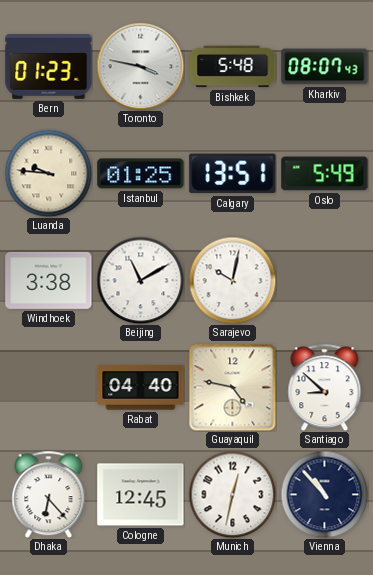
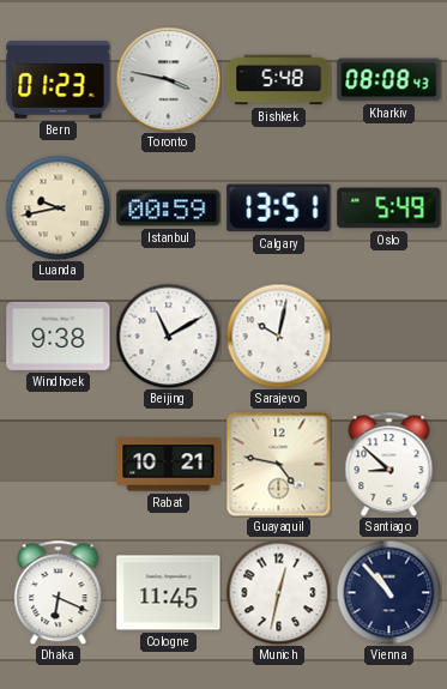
Kharkiv: 08:07 -> 08:08 (389, 80)
Luanda: 9:46 -> 9:43 (58, 207)
Istanbul: 01:25 -> 00:59 (169, 208)
Windhoek: 3:38 -> 9:38 (59, 336)
Rabat: 04:40 -> 10:21 (169, 465)
Dhaka: 6:23 -> 6:19 (59, 592)
Cologne: 12:45 -> 11:45 (169, 593)
